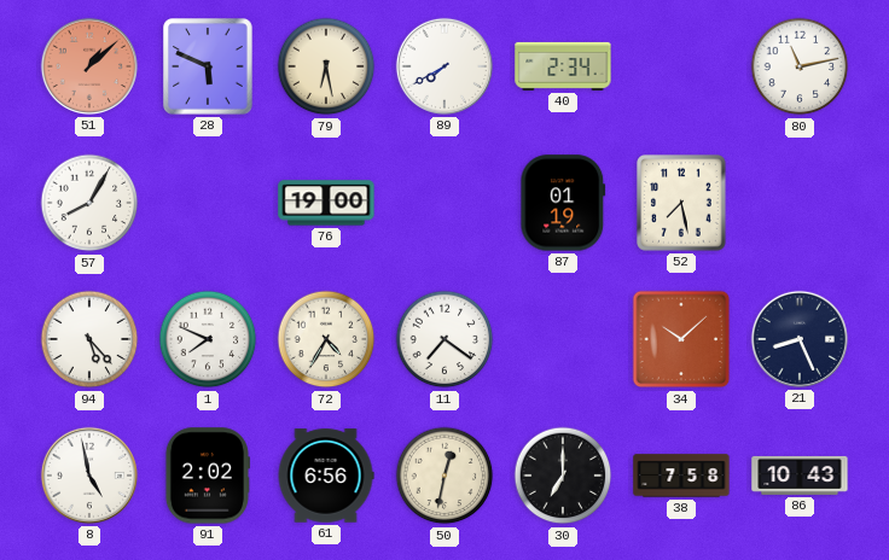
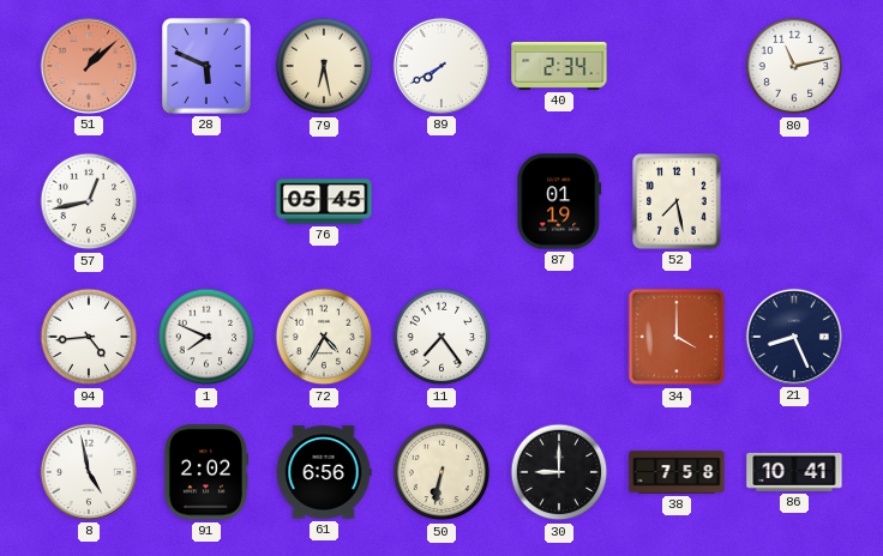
57: 8:05 -> 12:43 (89, 201)
76: 19:00 -> 05:45 (324, 201)
94: 5:23 -> 4:44 (89, 337)
11: 7:21 -> 7:24 (441, 337)
34: 10:08 -> 4:00 (677, 337)
50: 12:32 -> 6:32 (441, 472)
30: 7:00 -> 9:00 (559, 472)
86: 10:43 -> 10:41 (794, 472)
